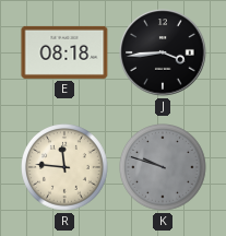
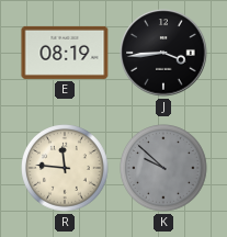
E: 08:18 -> 08:19 (65, 53)
K: 9:48 -> 9:52 (164, 169)
